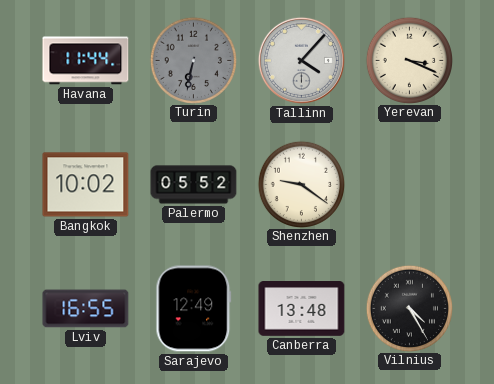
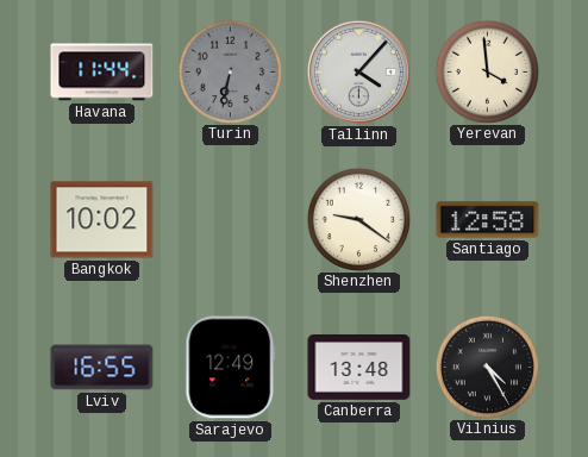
Yerevan: 3:19 -> 3:59 (487, 71)
Palermo: 05:52 -> none (194, 185)
Santiago: none -> 12:58 (488, 220)
